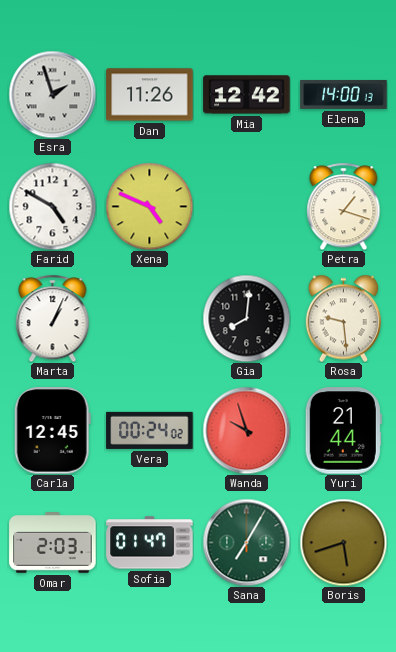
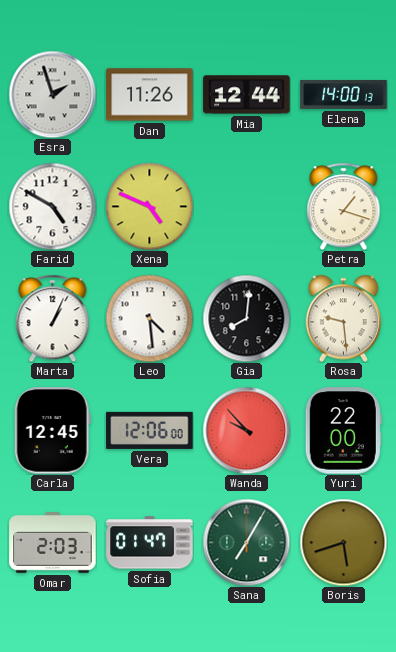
Mia: 12:42 -> 12:44 (247, 95)
Leo: none -> 4:29 (149, 318)
Vera: 00:24 -> 12:06 (150, 430)
Wanda: 9:57 -> 9:53 (246, 430)
Yuri: 21:44 -> 22:00 (343, 431)
